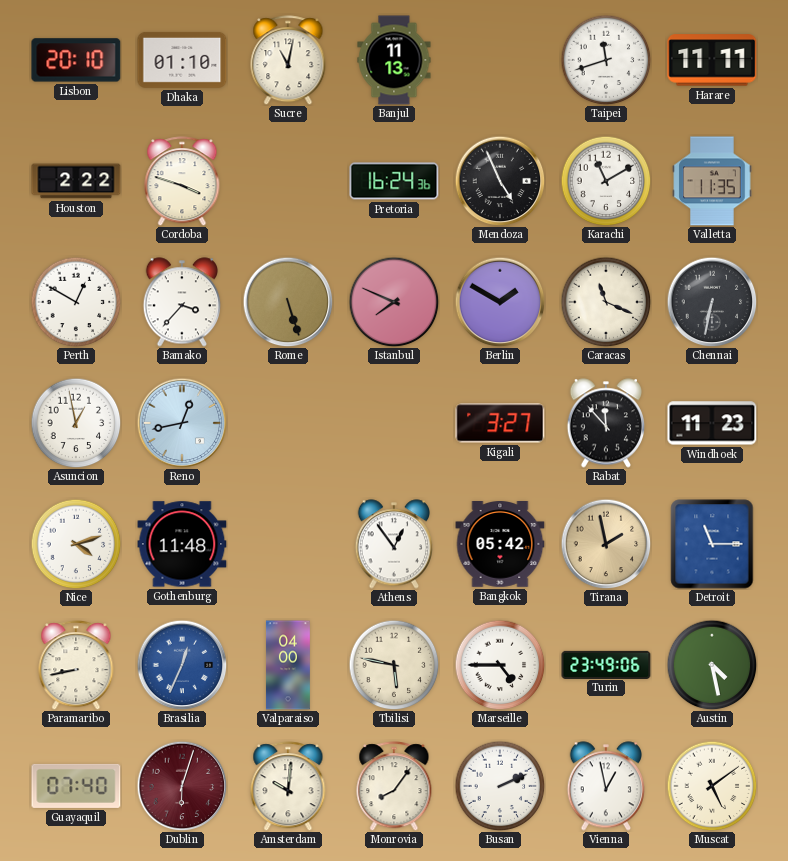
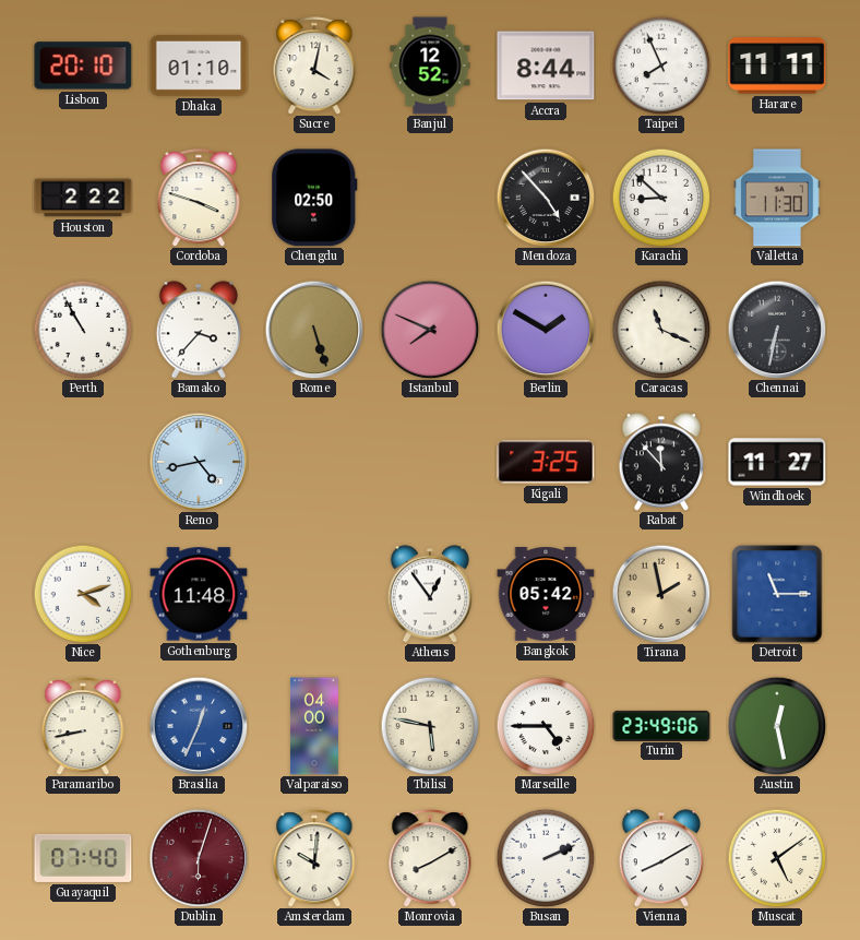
Sucre: 11:02 -> 4:02 (314, 66)
Banjul: 11:13 -> 12:52 (430, 66)
Accra: none -> 8:44 (546, 66)
Taipei: 11:42 -> 7:56 (661, 66)
Chengdu: none -> 02:50 (314, 198)
Pretoria: 16:24 -> none (394, 181)
Mendoza: 4:56 -> 4:53 (546, 198)
Karachi: 11:10 -> 8:52 (661, 198)
Valletta: 11:35 -> 11:30 (777, 198)
Perth: 12:50 -> 10:55 (83, 330)
Asuncion: 12:58 -> none (76, 423)
Reno: 12:43 -> 4:43 (199, 462)
Kigali: 3:27 -> 3:25 (546, 462)
Windhoek: 11:23 -> 11:27 (777, 462)
Austin: 4:28 -> 12:28 (777, 726)
Monrovia: 8:06 -> 8:10 (430, 858)
Vienna: 12:58 -> 8:10 (660, 858)
